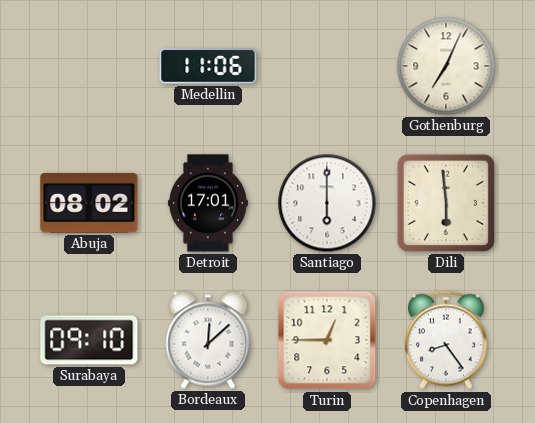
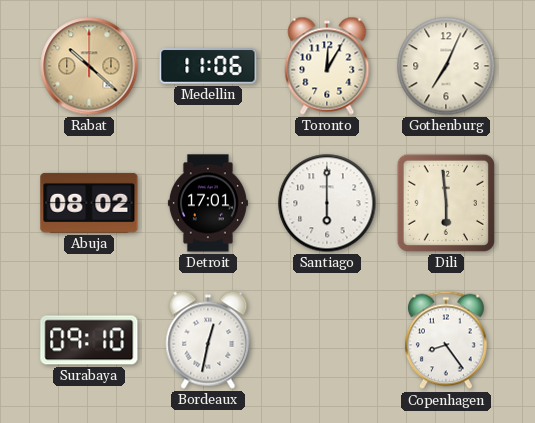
Rabat: none -> 10:22 (89, 66)
Toronto: none -> 12:05 (327, 66)
Bordeaux: 12:08 -> 12:32 (208, 340)
Turin: 12:45 -> none (327, 340)
